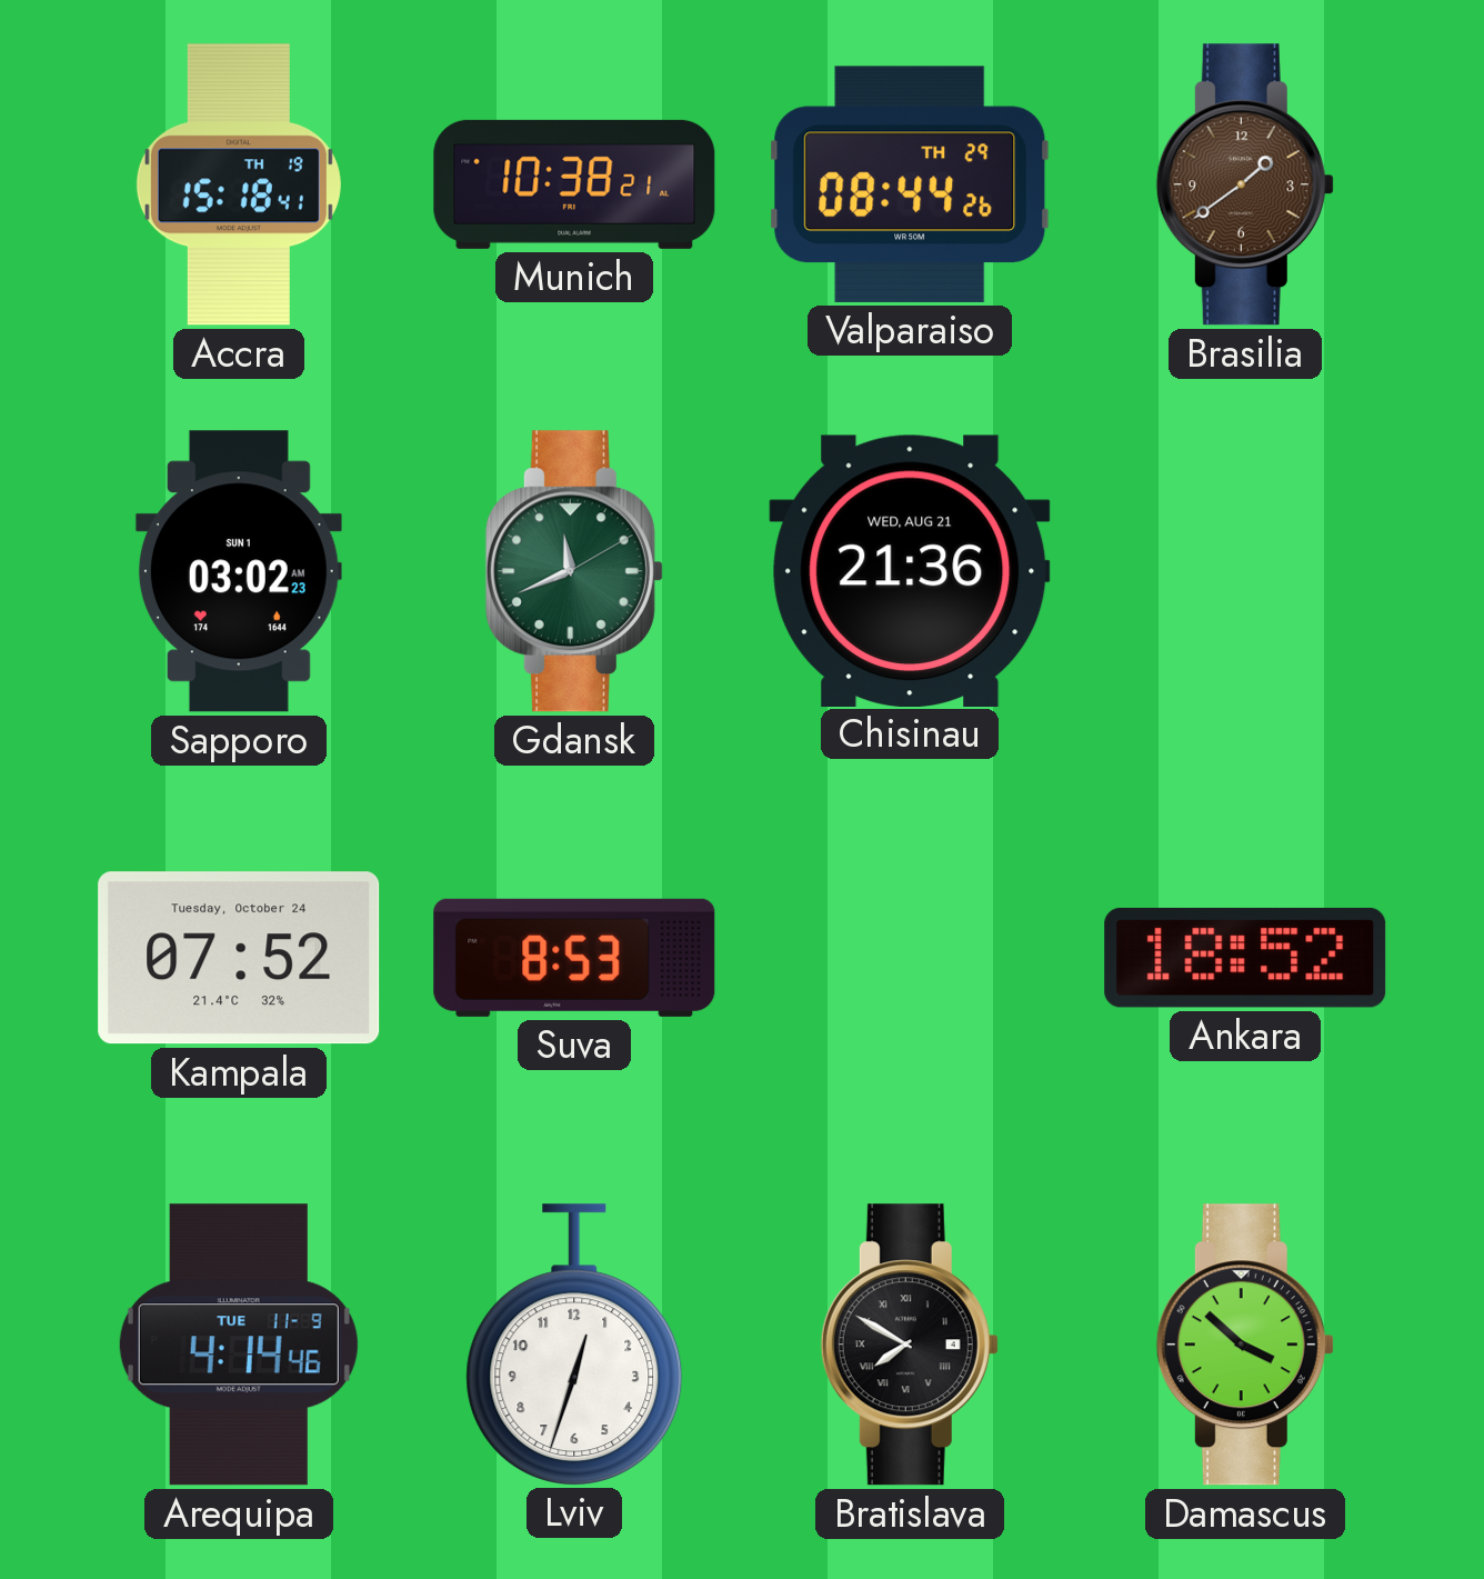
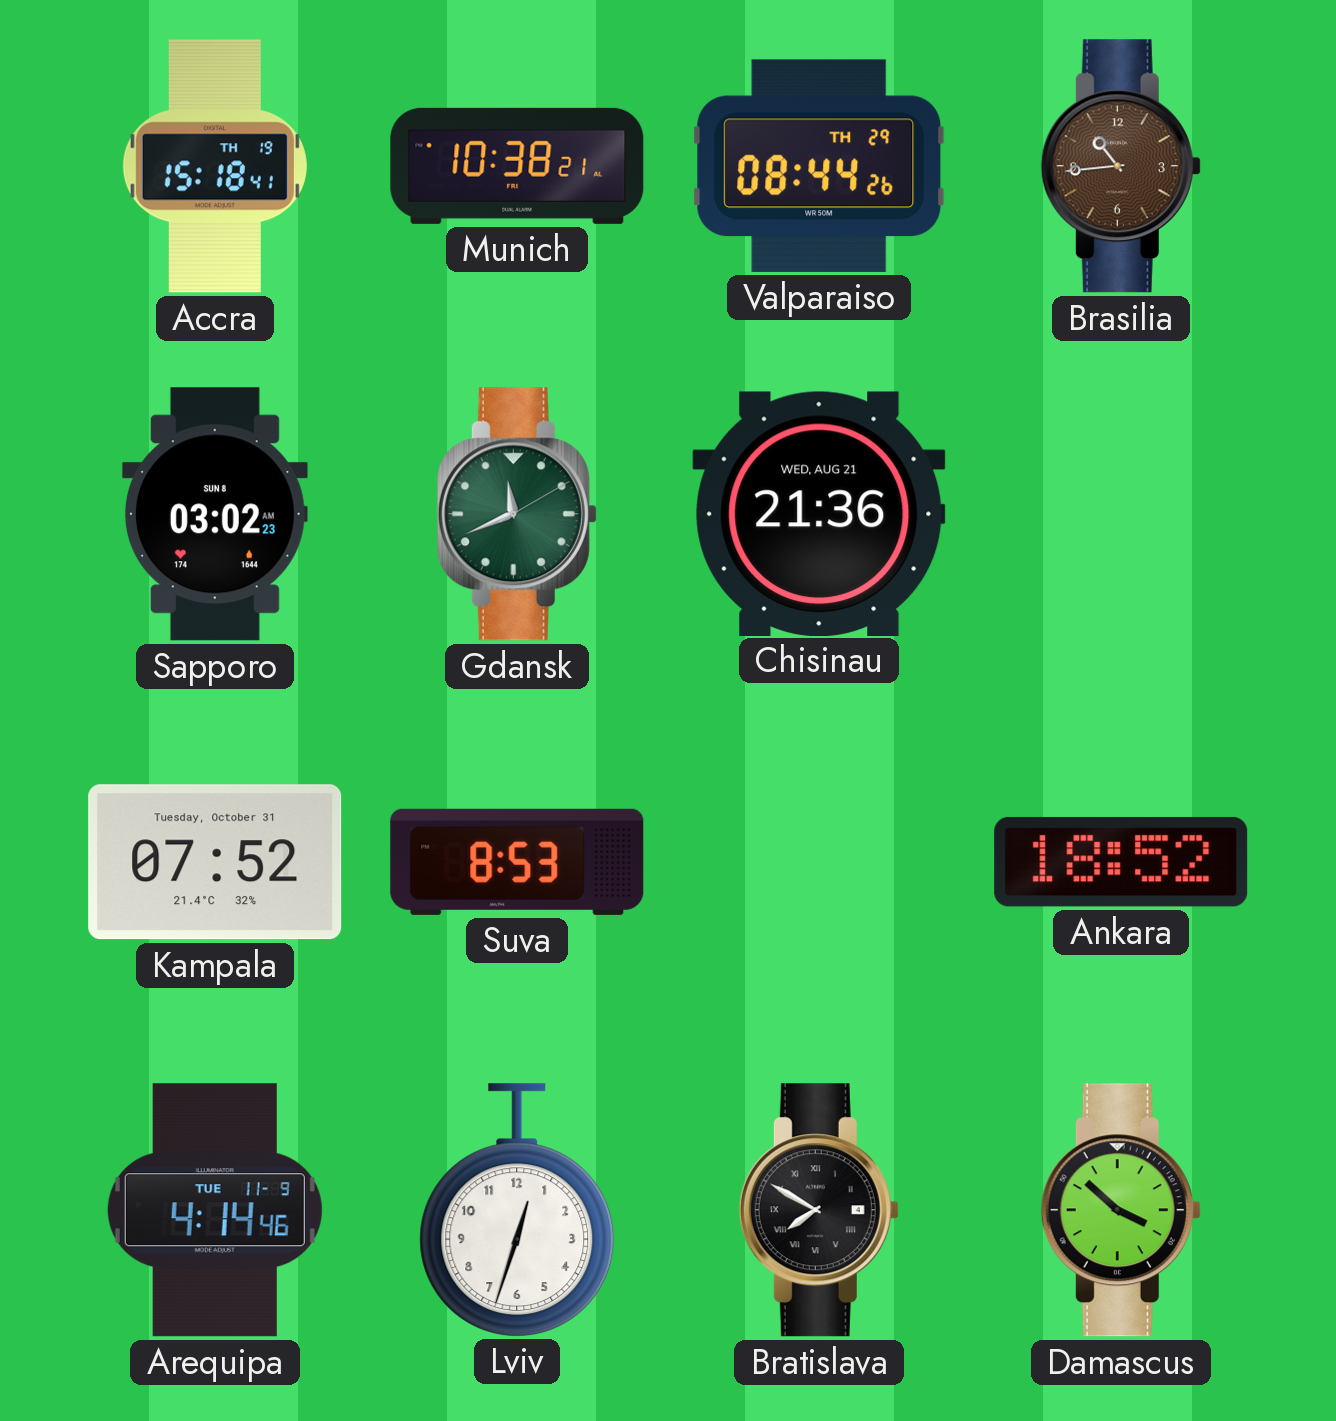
Brasilia: 1:39 -> 10:44 (1121, 166)
Sapporo date: SUN 1 -> SUN 8 (215, 514)
Kampala date: Tuesday, October 24 -> Tuesday, October 31 (215, 862)
